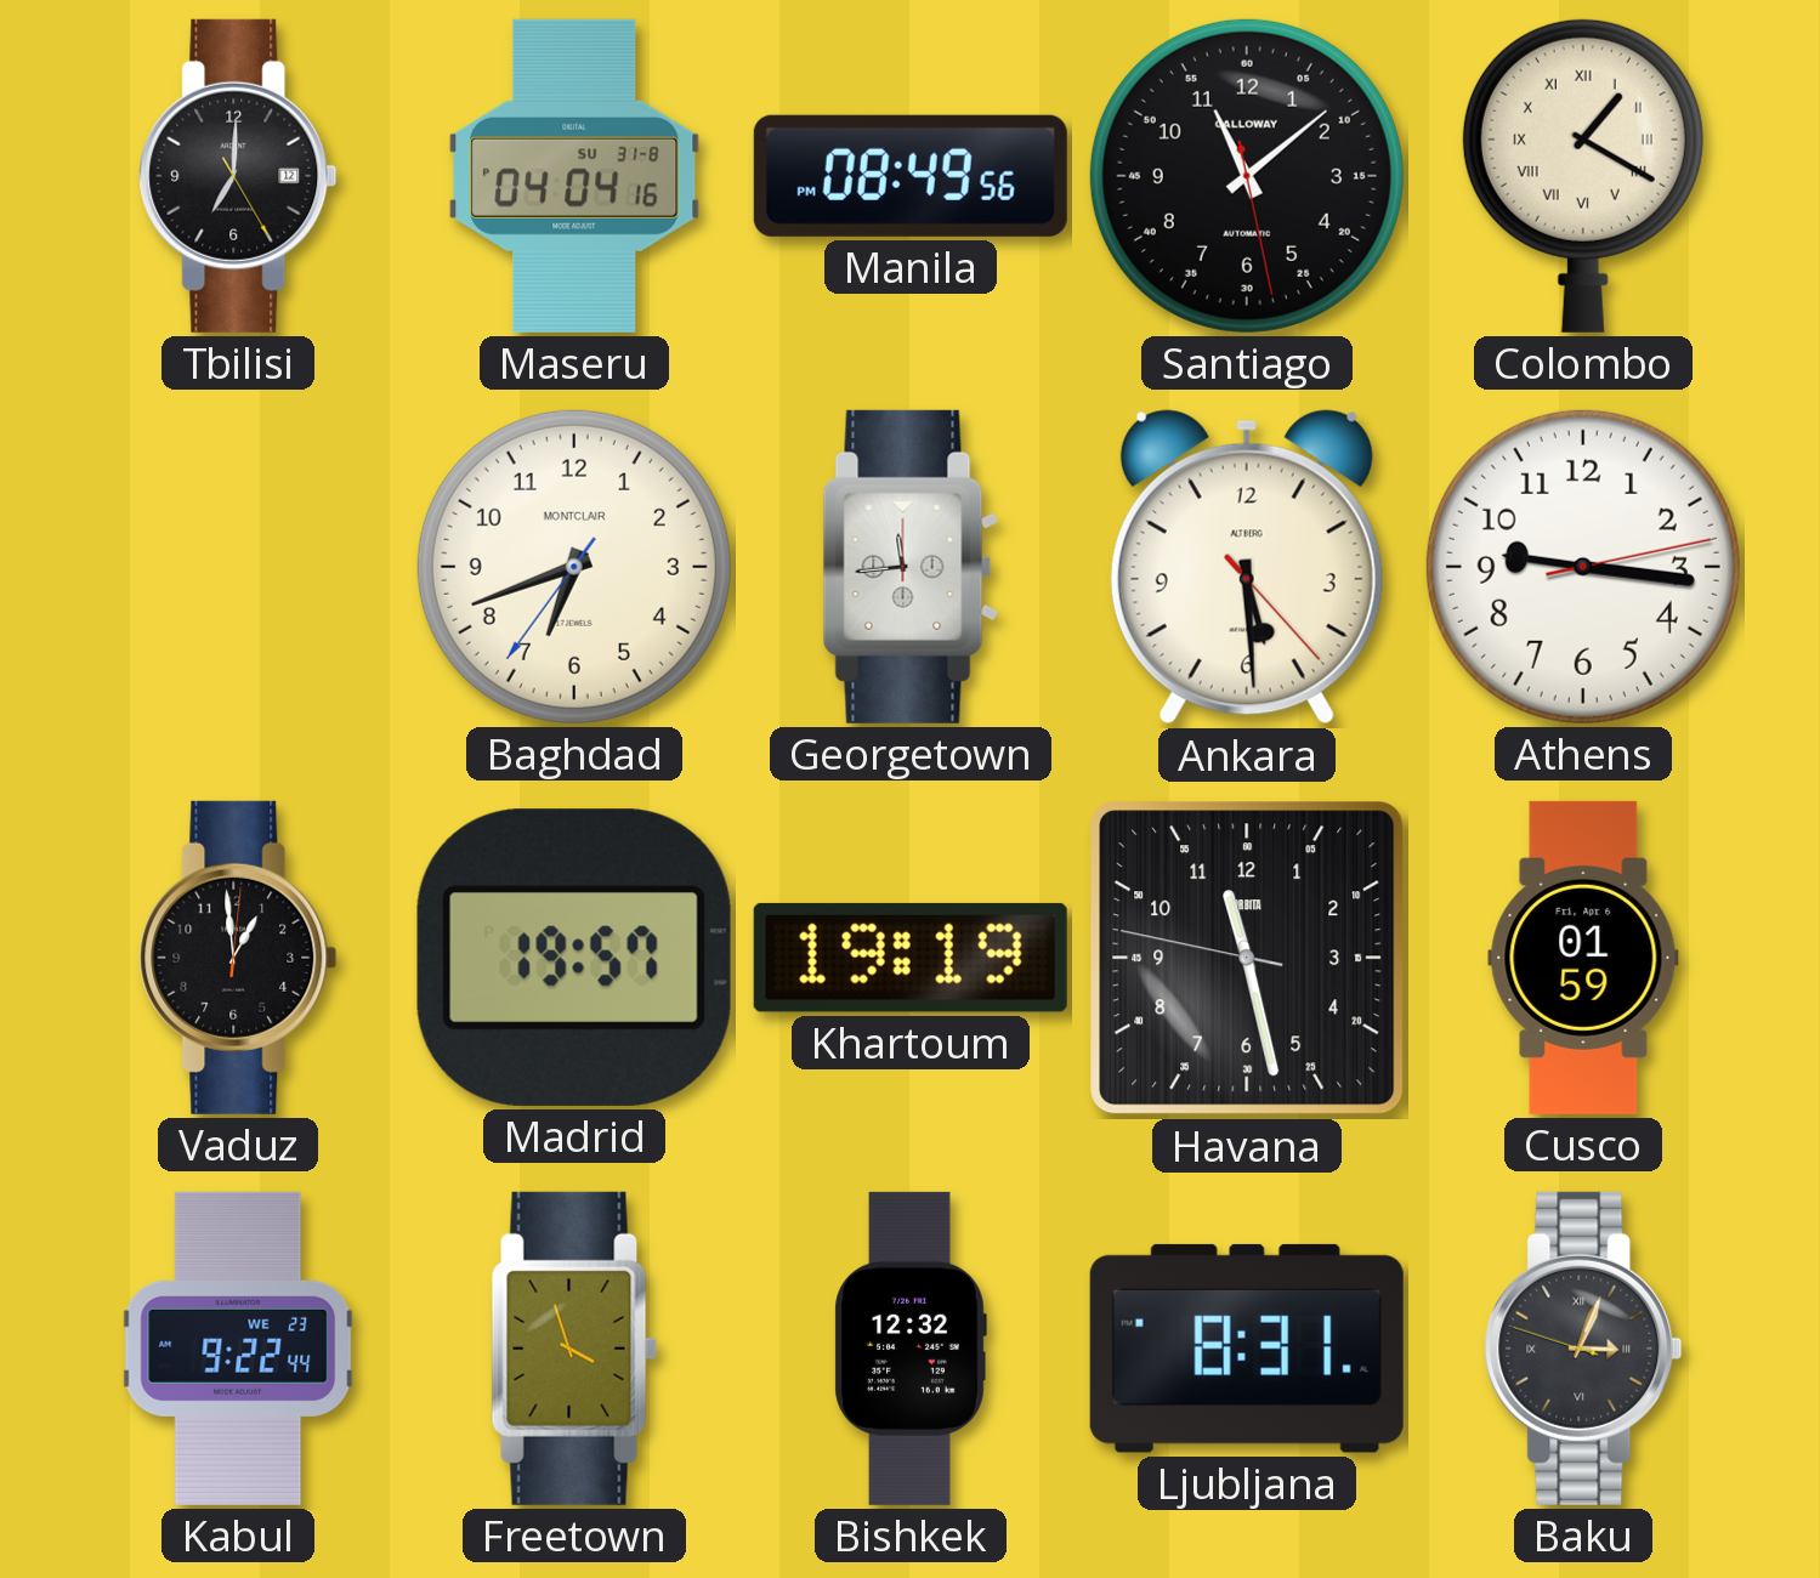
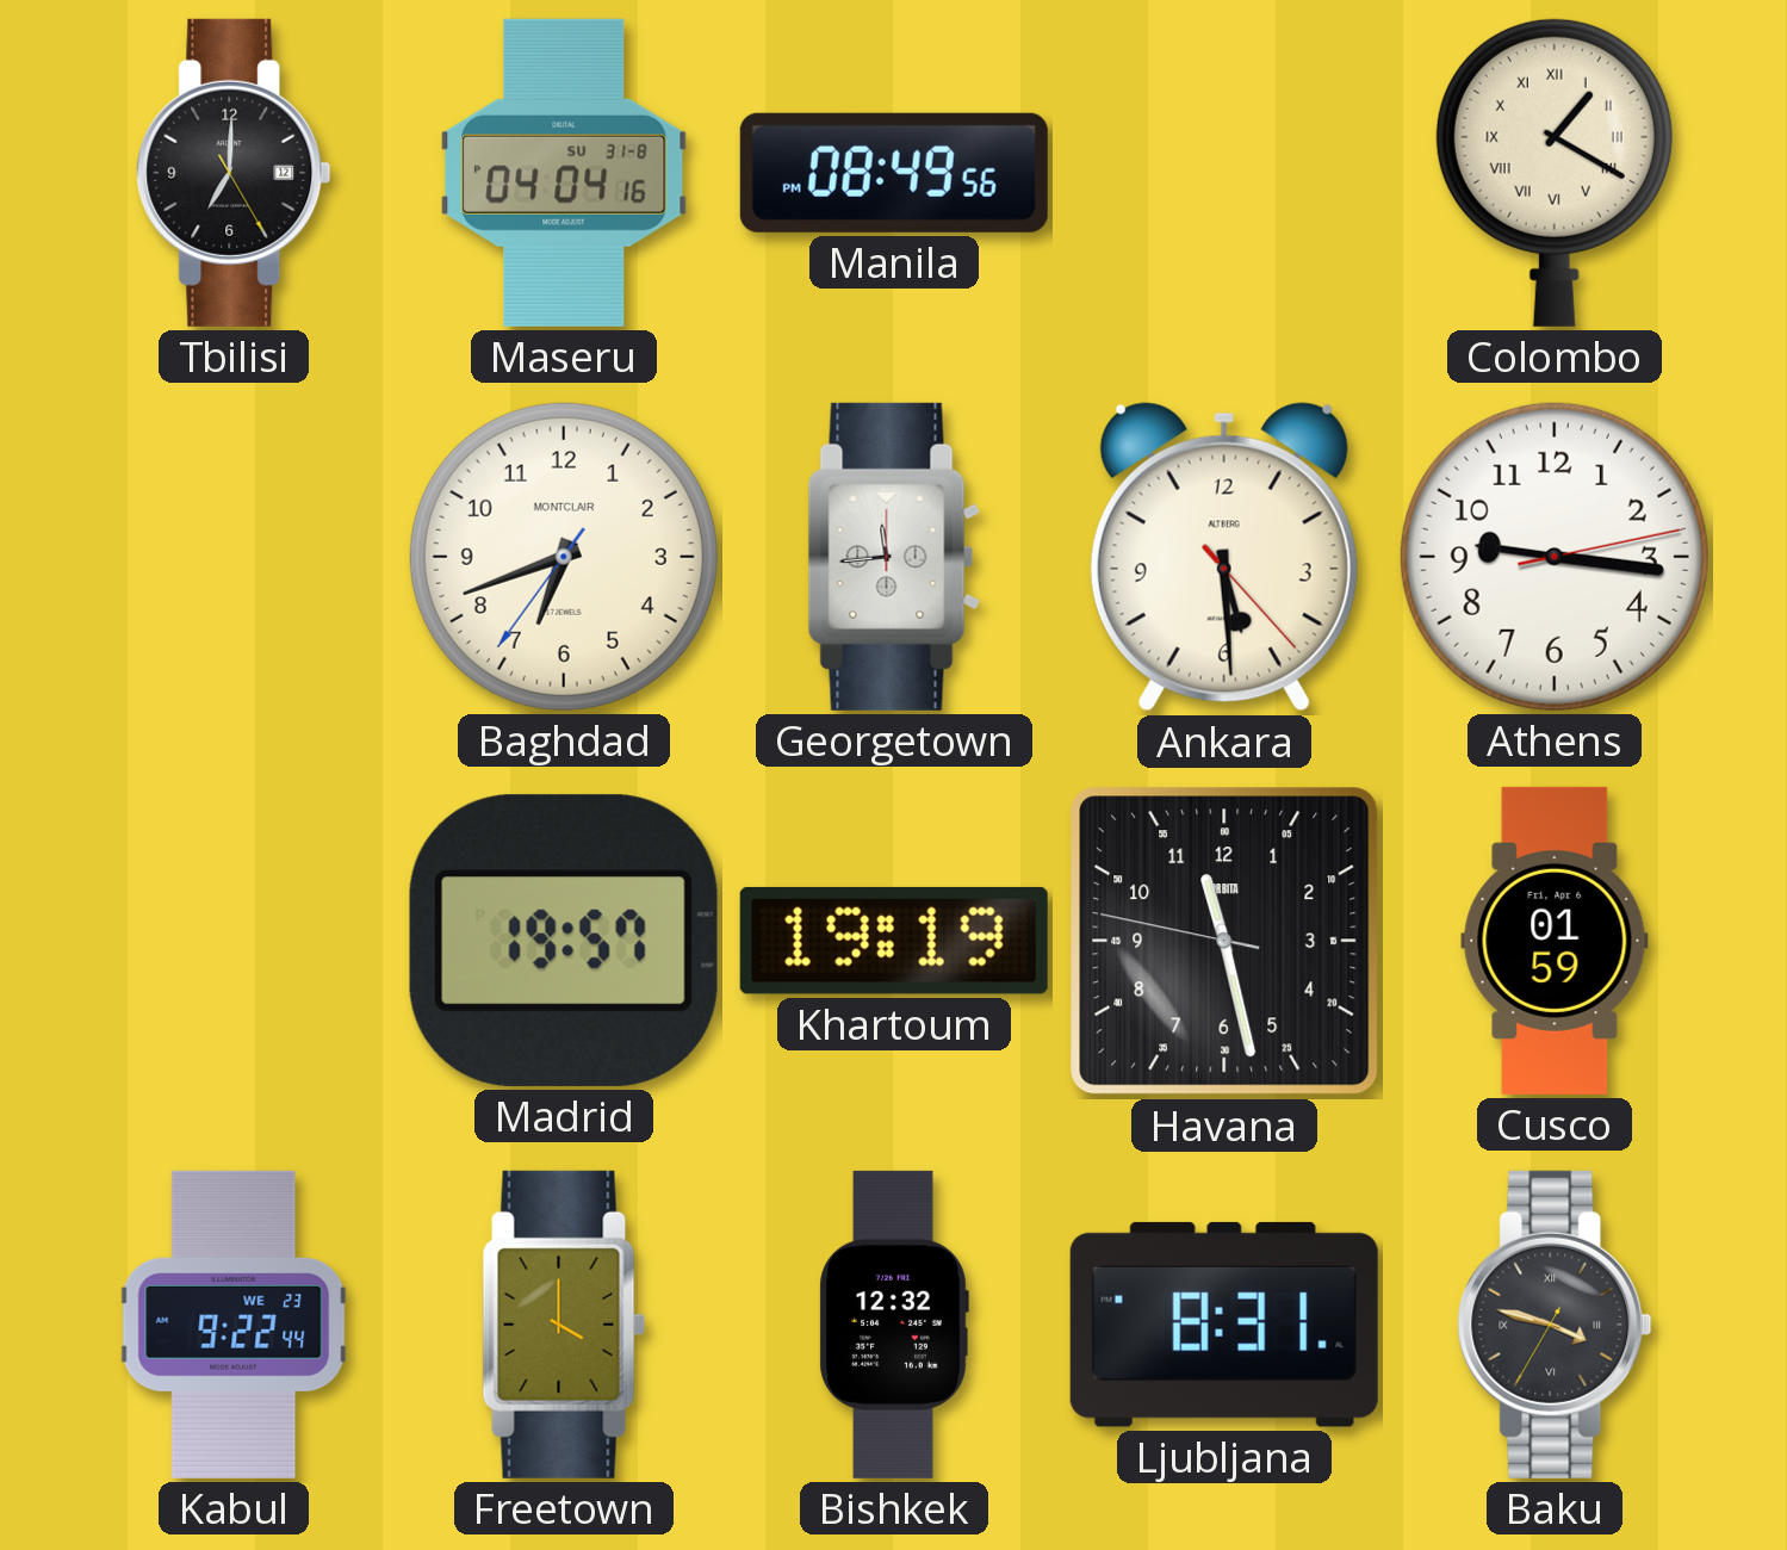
Santiago: 11:08 -> none (1247, 176)
Vaduz: 12:59 -> none (238, 958)
Freetown: 3:57 -> 4:00 (564, 1325)
Baku: 3:03 -> 3:47 (1555, 1325)
